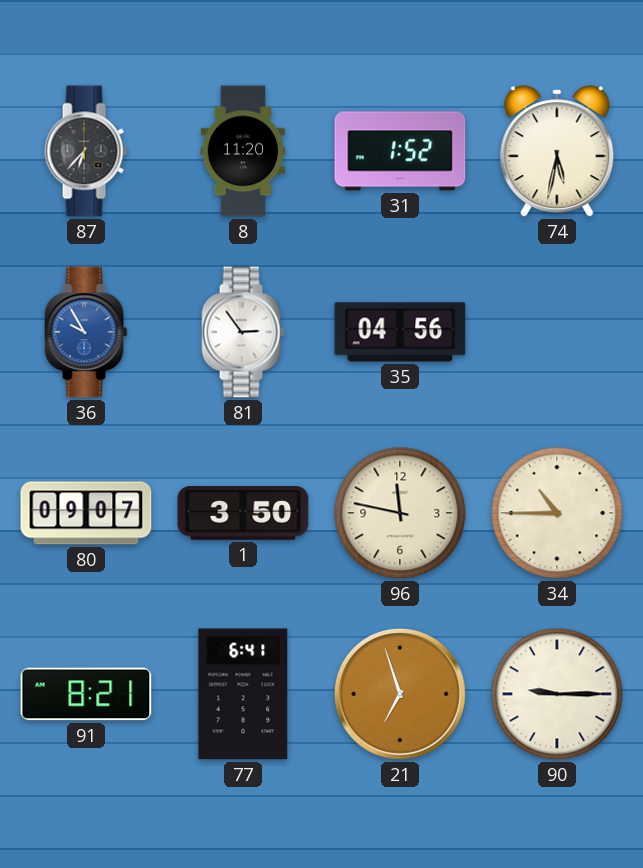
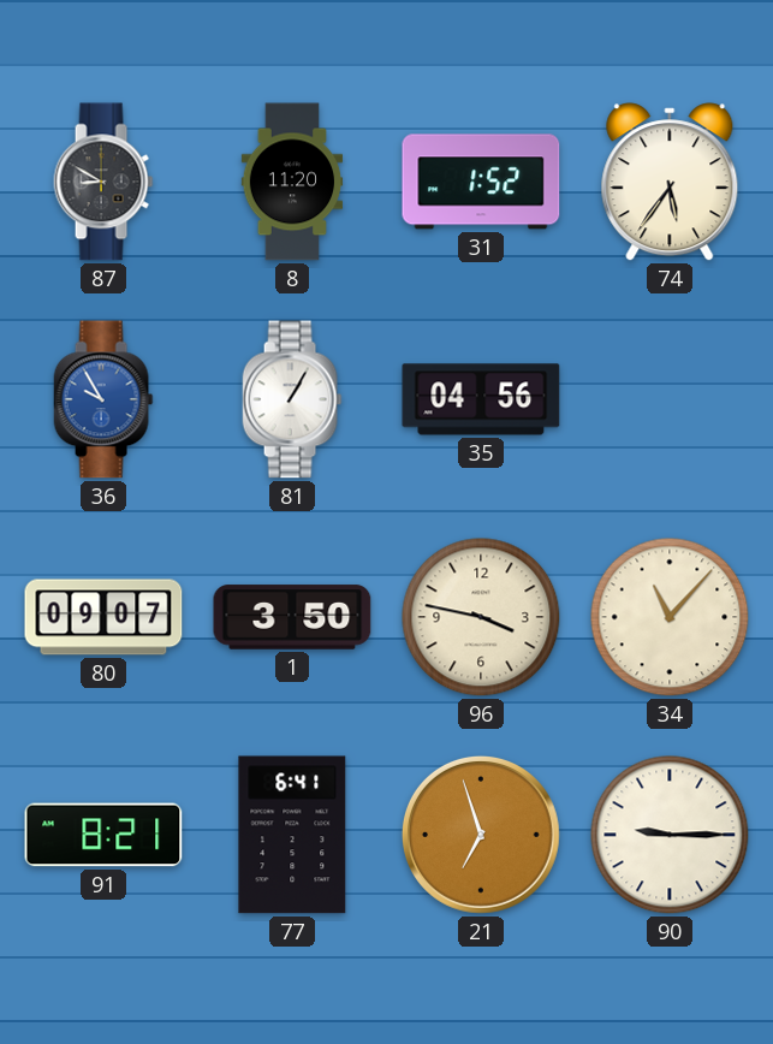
87: 6:37 -> 8:50 (103, 182)
74: 5:32 -> 5:36 (670, 182)
81: 2:54 -> 1:05 (292, 399)
96: 11:47 -> 3:47 (481, 617)
34: 10:45 -> 11:07 (670, 617)
